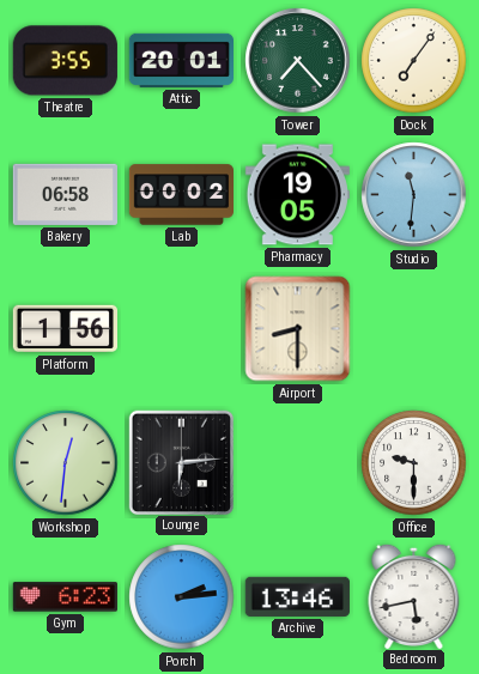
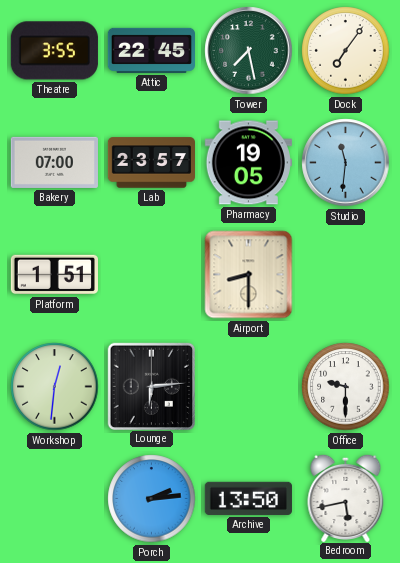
Attic: 20:01 -> 22:45 (151, 50)
Tower: 7:23 -> 7:28 (249, 51)
Bakery: 06:58 -> 07:00 (54, 162)
Lab: 00:02 -> 23:57 (151, 163)
Platform: 1:56 -> 1:51 (54, 275)
Gym: 6:23 -> none (65, 597)
Archive: 13:46 -> 13:50 (248, 498)
